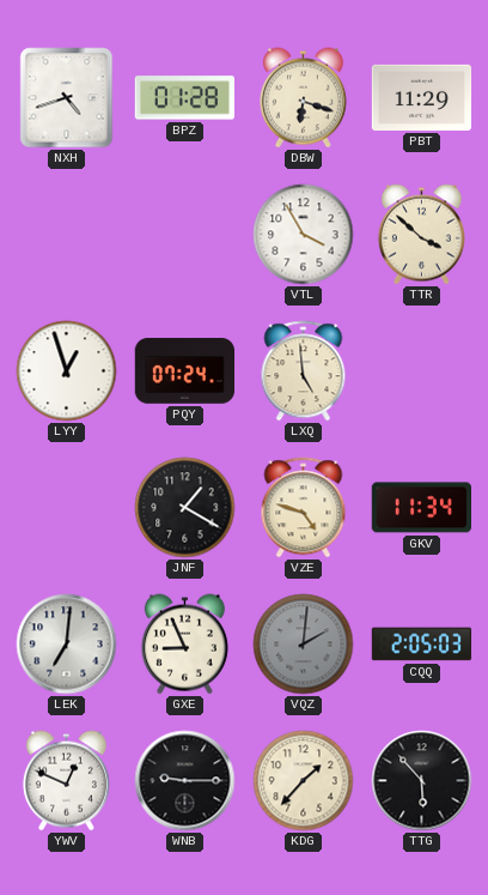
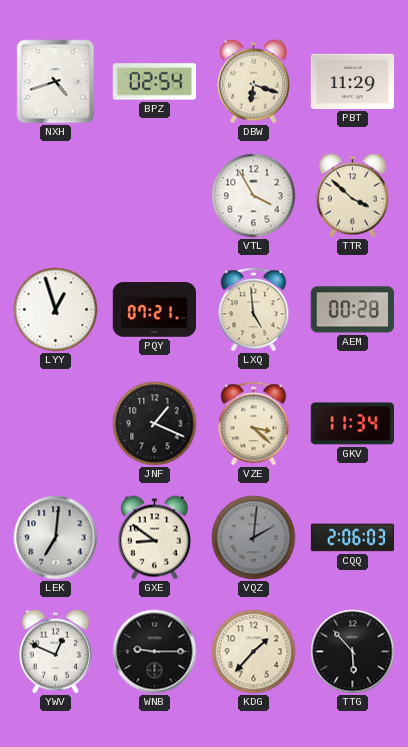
BPZ: 01:28 -> 02:54 (154, 82)
PQY: 07:24 -> 07:21 (154, 310)
AEM: none -> 00:28 (352, 310)
JNF: 1:20 -> 1:19 (155, 424)
VZE: 4:48 -> 3:22 (254, 424)
GXE: 8:56 -> 8:51 (154, 538)
CQQ: 2:05 -> 2:06 (353, 538)
